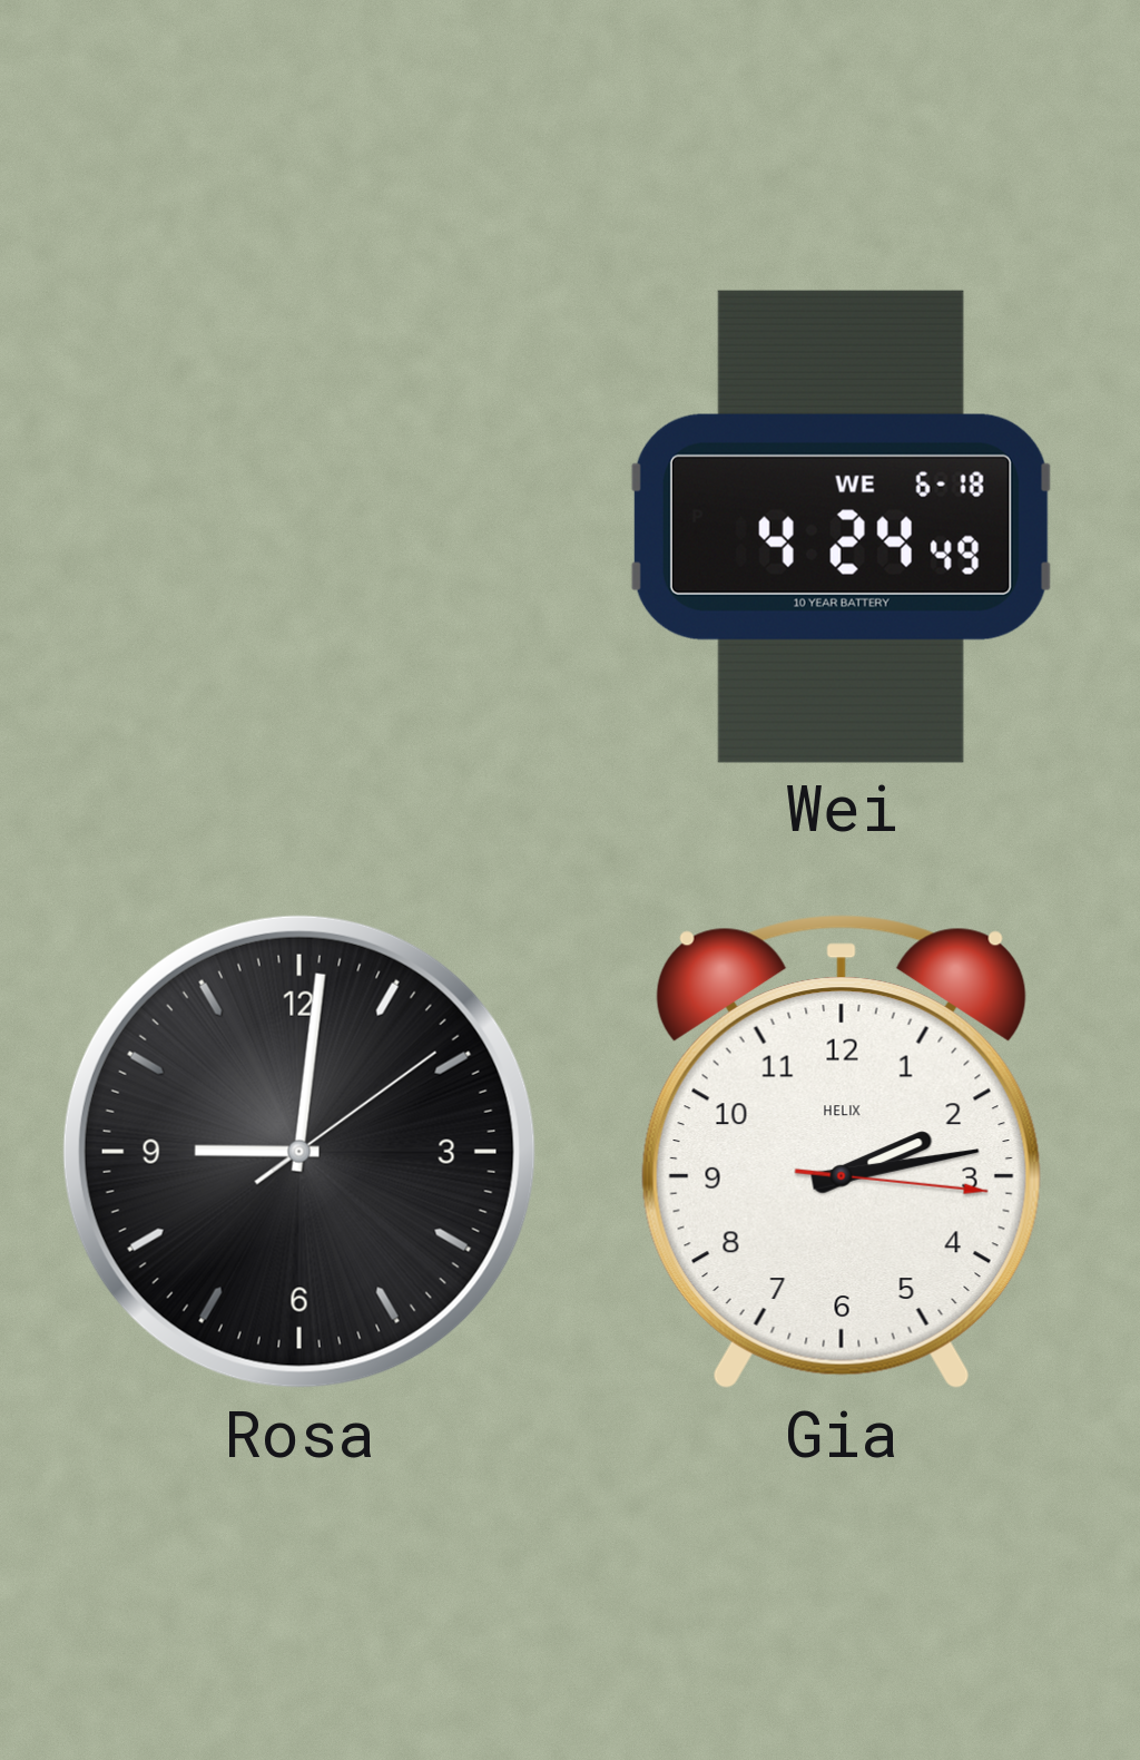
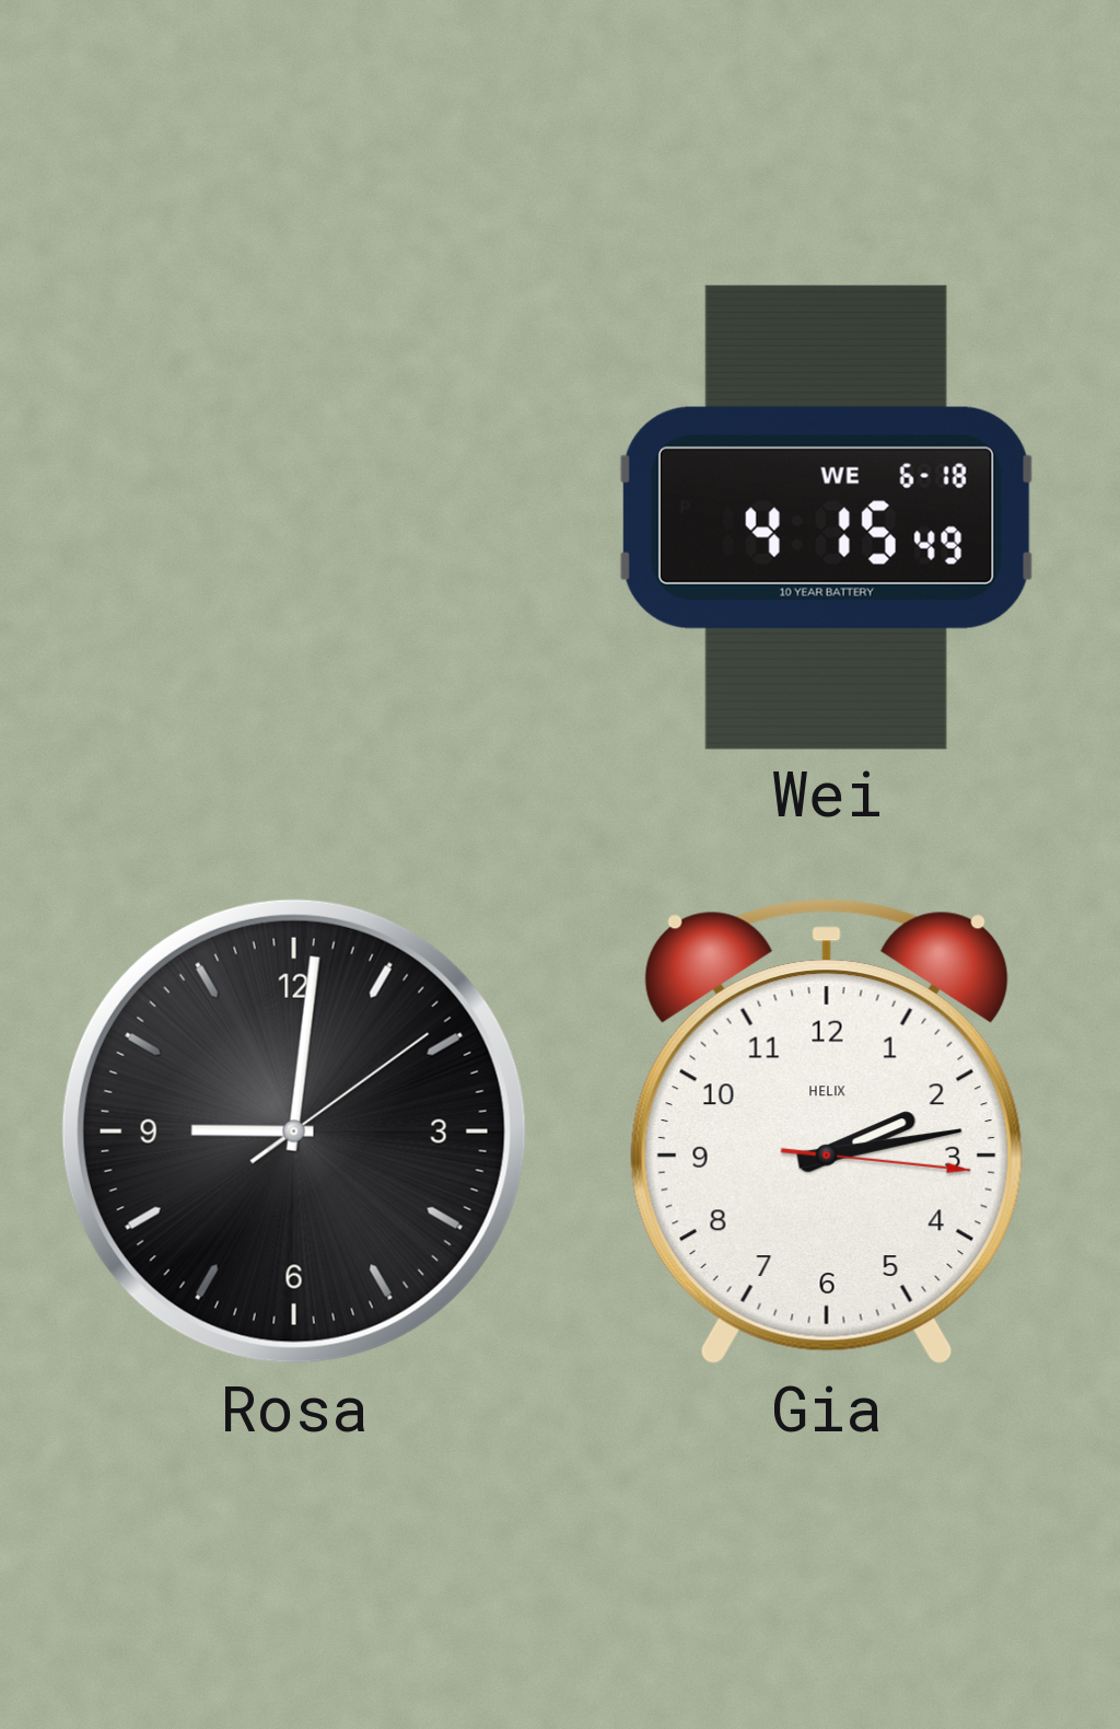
Wei: 4:24 -> 4:15 (827, 518)
